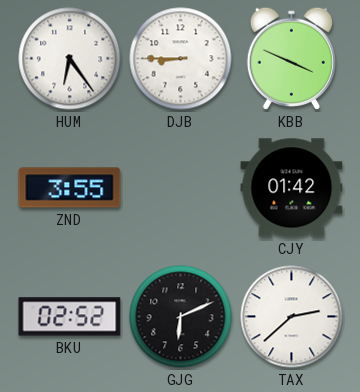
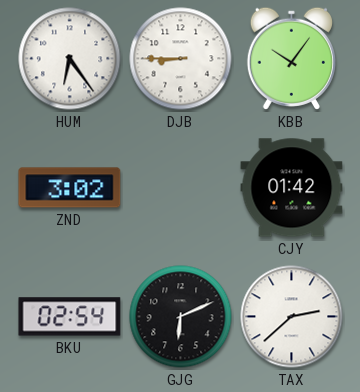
KBB: 3:49 -> 10:06 (291, 58)
ZND: 3:55 -> 3:02 (70, 188)
BKU: 02:52 -> 02:54 (70, 317)
